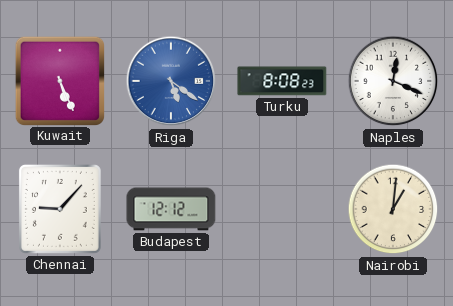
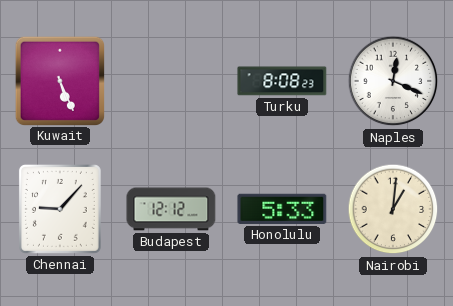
Riga: 5:21 -> none (171, 81)
Honolulu: none -> 5:33 (282, 209)
